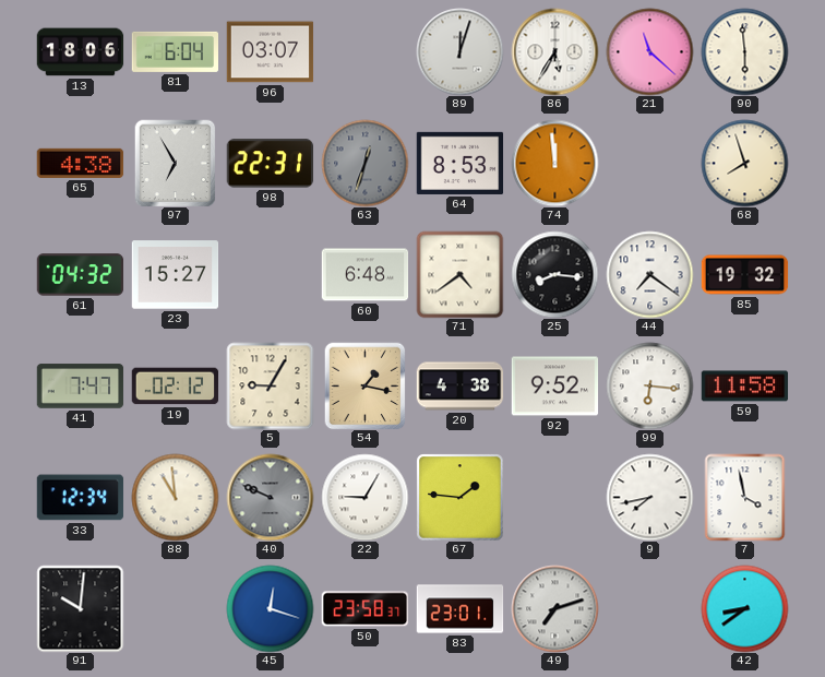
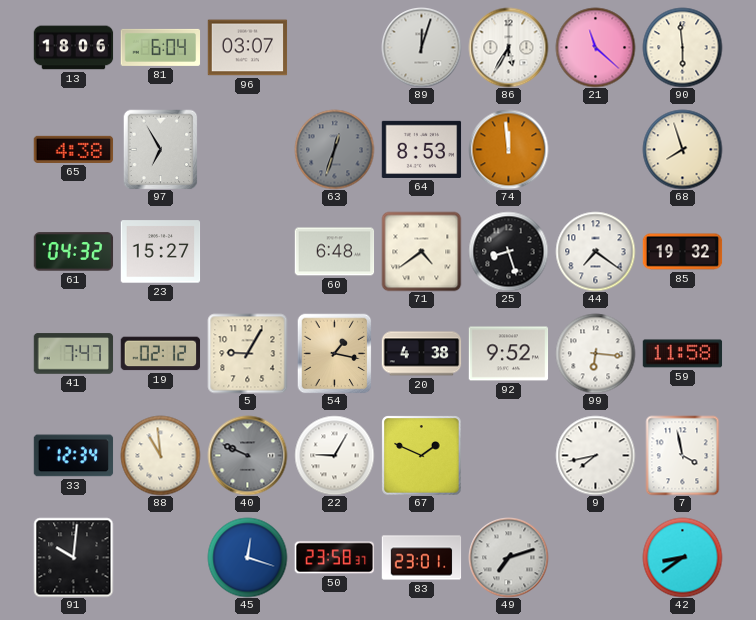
98: 22:31 -> none (270, 164)
25: 8:16 -> 8:27 (508, 251)
67: 1:46 -> 1:49 (421, 455)
